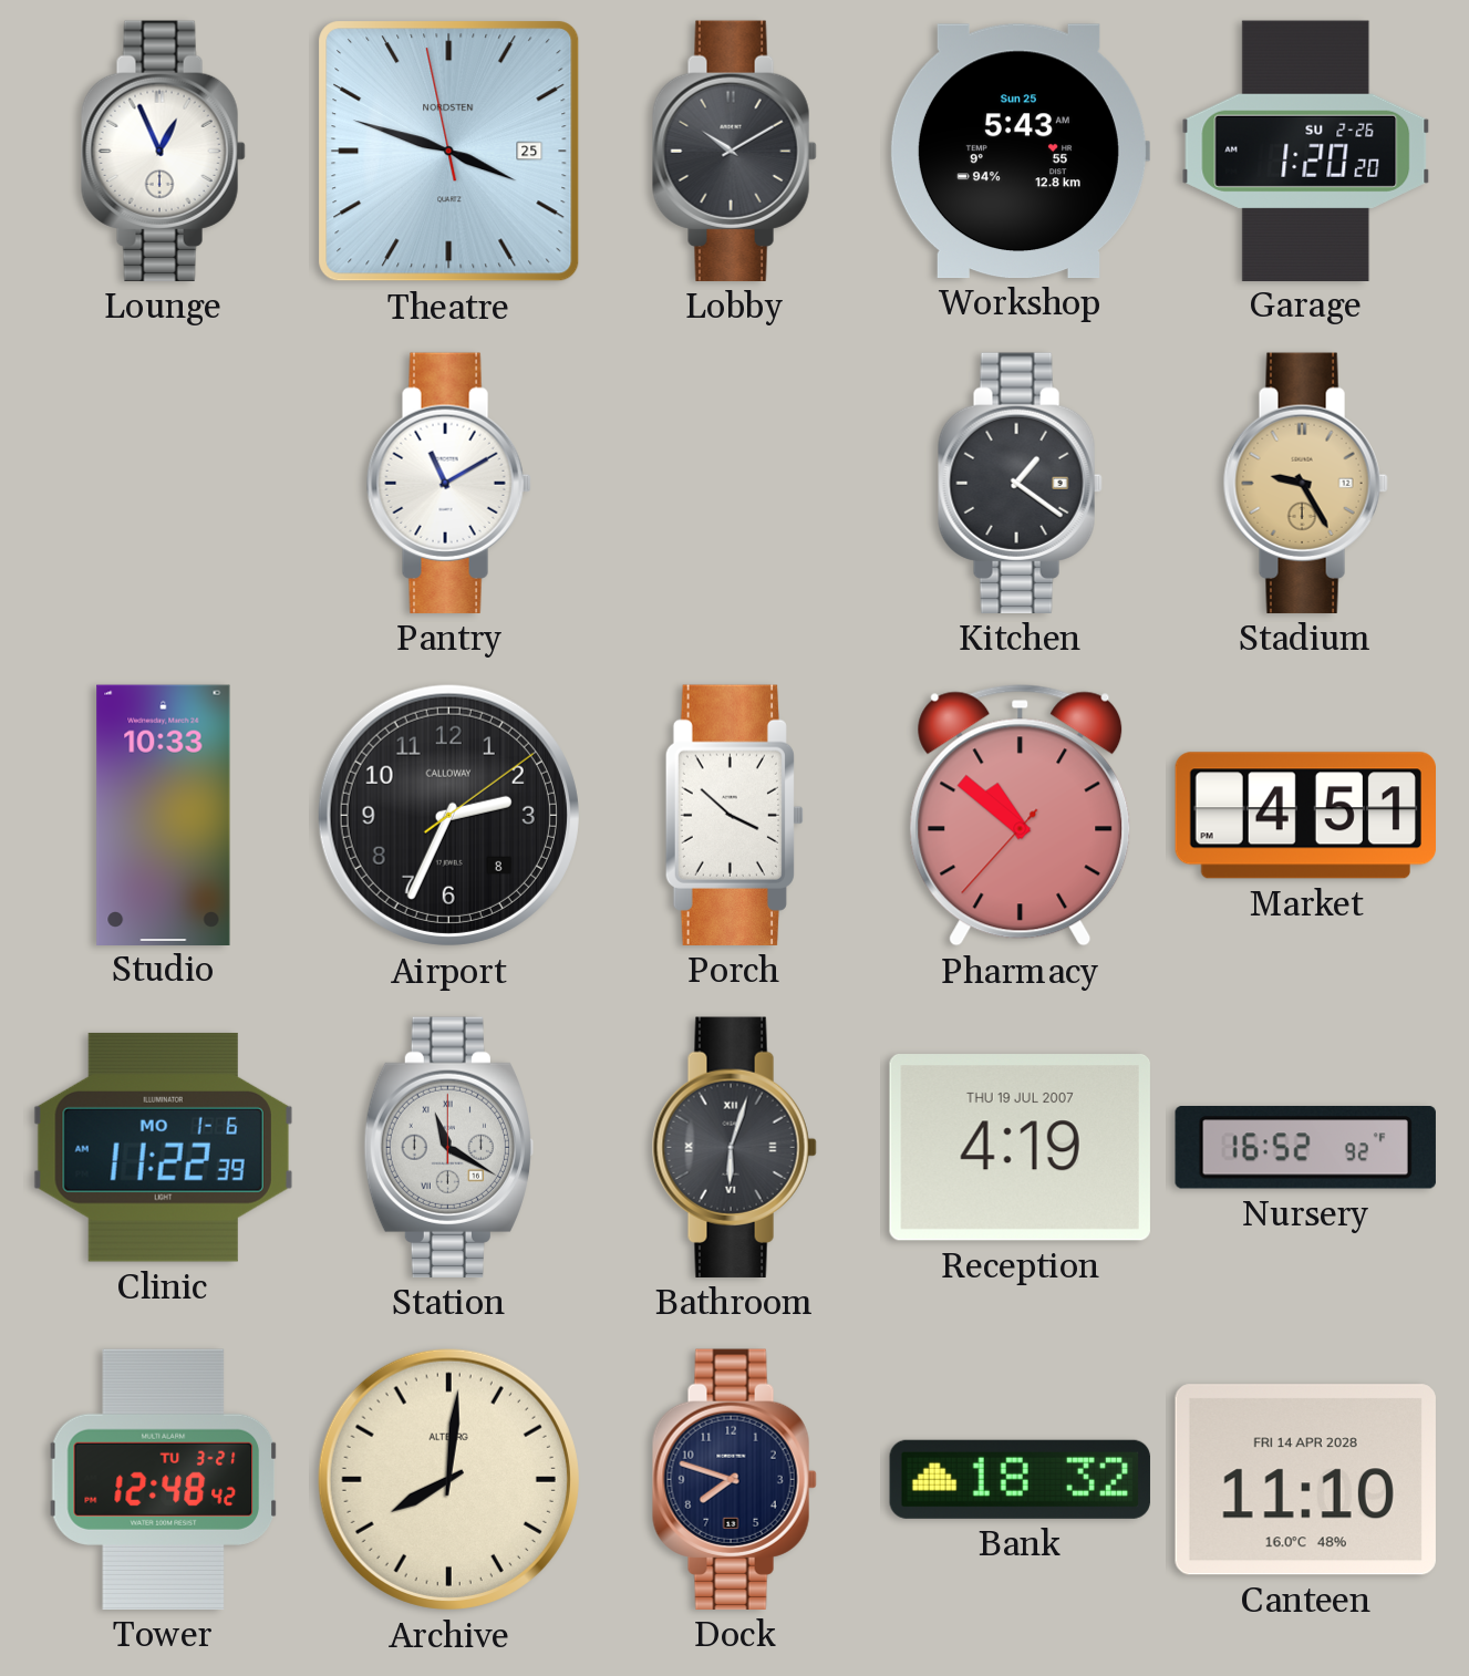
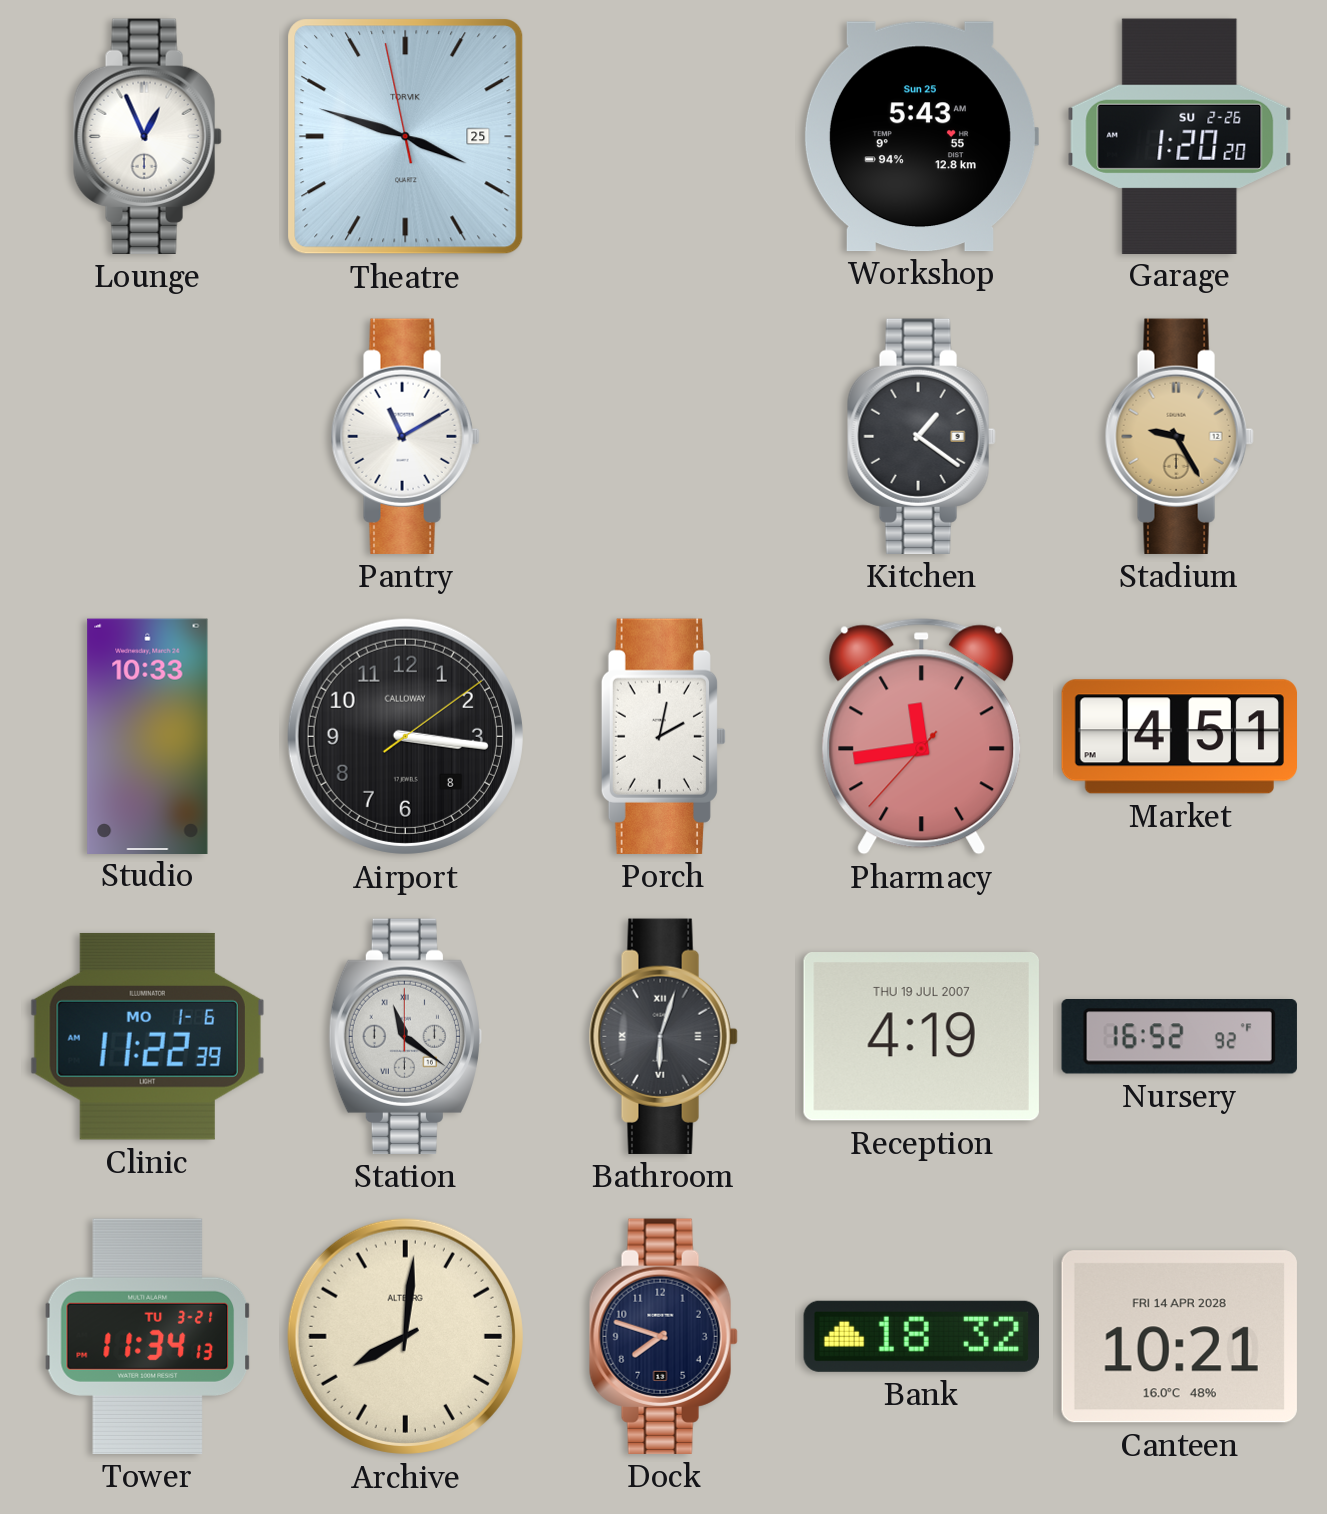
Theatre brand: NORDSTEN -> TORVIK (406, 137)
Lobby: 10:10 -> none (734, 151)
Airport: 2:34 -> 3:16 (405, 736)
Porch: 3:52 -> 2:02 (663, 736)
Pharmacy: 10:51 -> 11:43 (922, 737)
Station: 11:20 -> 11:21 (405, 1036)
Tower: 12:48 -> 11:34 (148, 1336)
Canteen: 11:10 -> 10:21 (1179, 1337)
